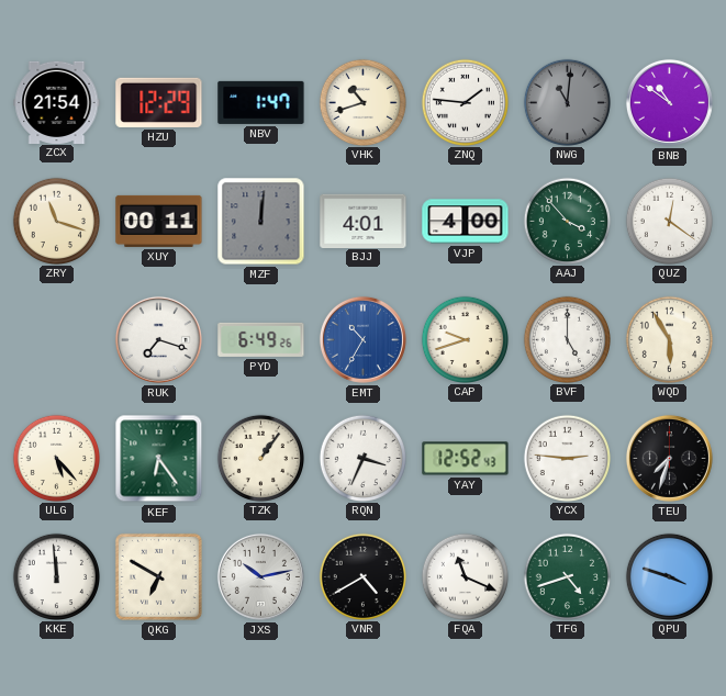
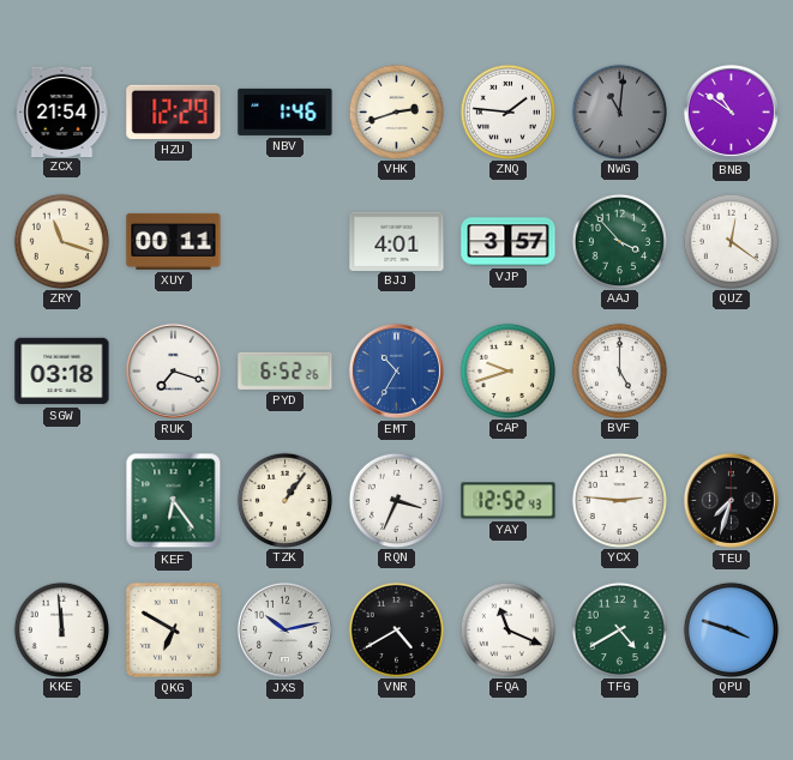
NBV: 1:47 -> 1:46 (286, 111)
VHK: 10:42 -> 2:42 (396, 111)
MZF: 12:01 -> none (261, 222)
VJP: 4:00 -> 3:57 (509, 242)
SGW: none -> 03:18 (62, 372)
PYD: 6:49 -> 6:52 (286, 370)
WQD: 5:55 -> none (669, 339)
ULG: 5:23 -> none (56, 458)
TFG: 4:42 -> 4:40 (619, 629)
